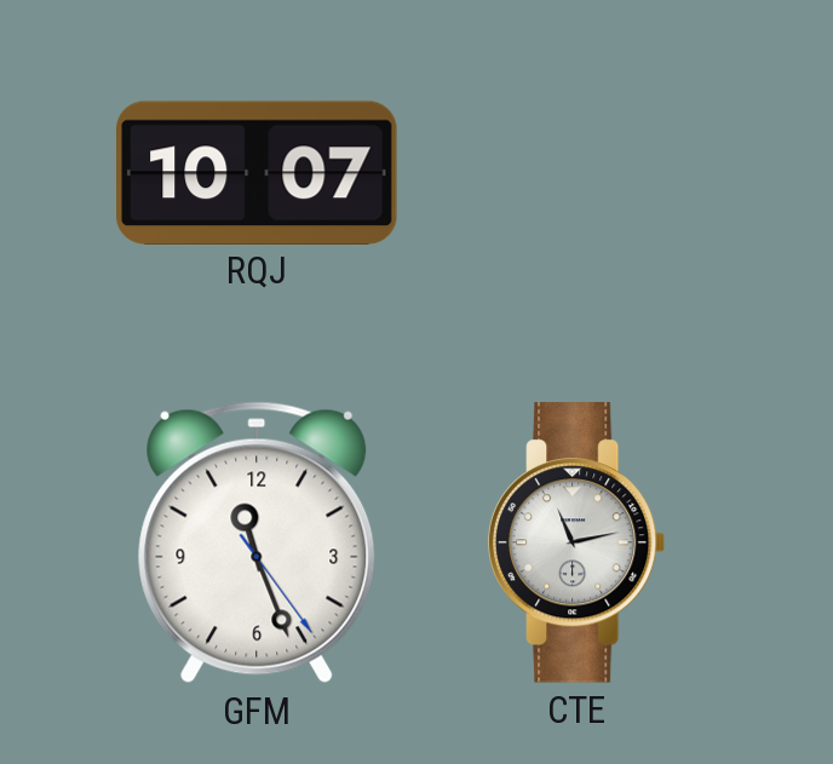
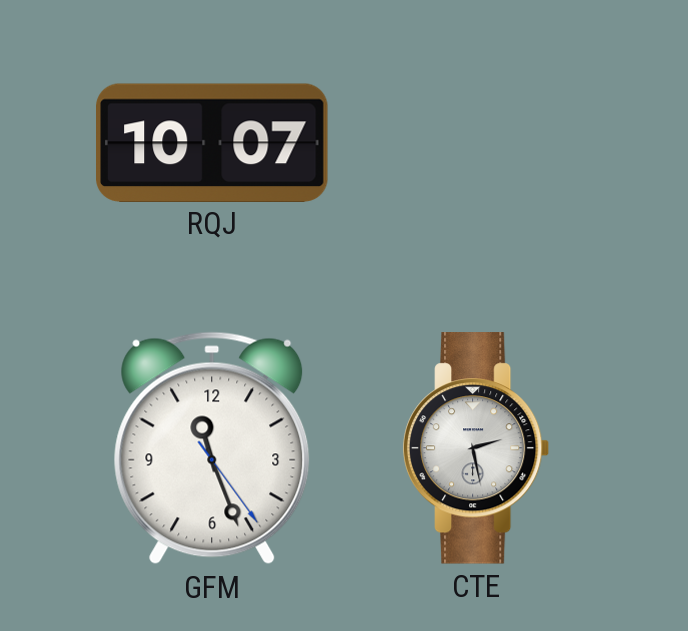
CTE: 11:13 -> 2:28 (476, 448)
